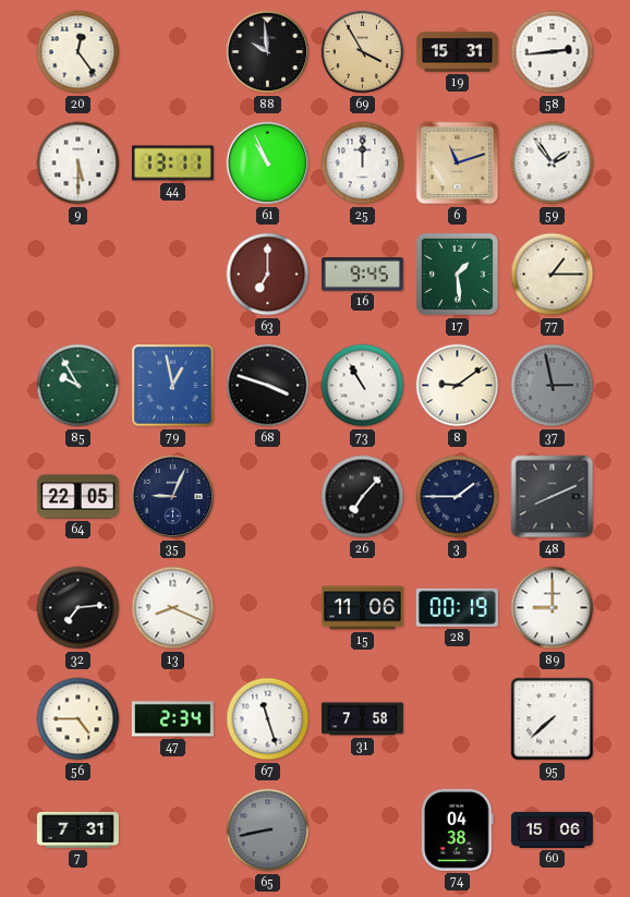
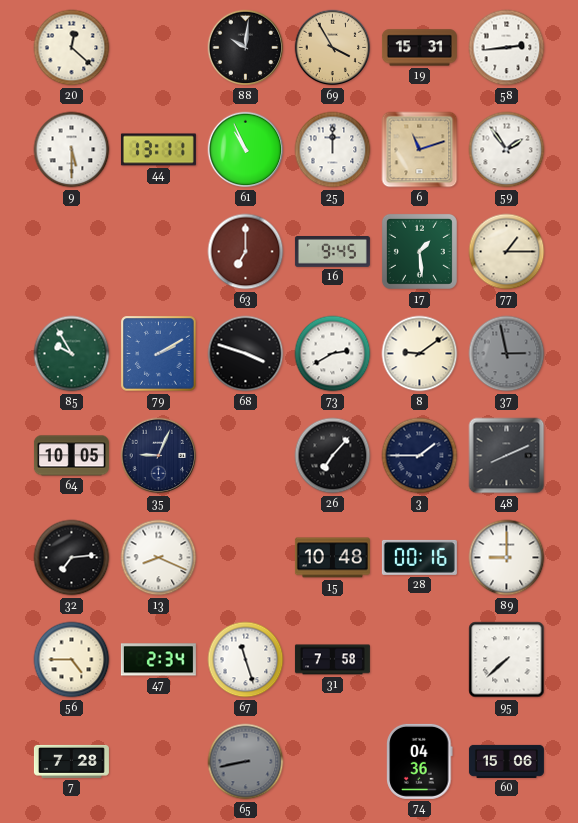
20: 12:24 -> 12:22 (72, 48)
88: 9:59 -> 10:01 (246, 48)
79: 12:58 -> 2:10 (159, 354)
73: 10:55 -> 2:40 (333, 354)
64: 22:05 -> 10:05 (71, 456)
15: 11:06 -> 10:48 (332, 558)
28: 00:19 -> 00:16 (419, 557)
7: 7:31 -> 7:28 (71, 761)
74: 04:38 -> 04:36 (420, 761)
